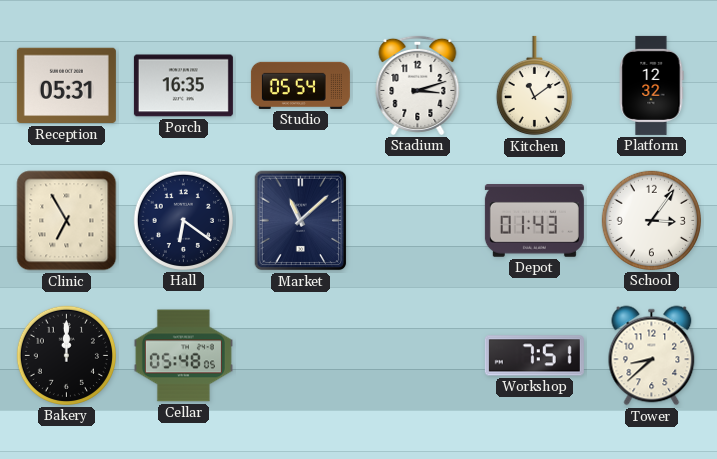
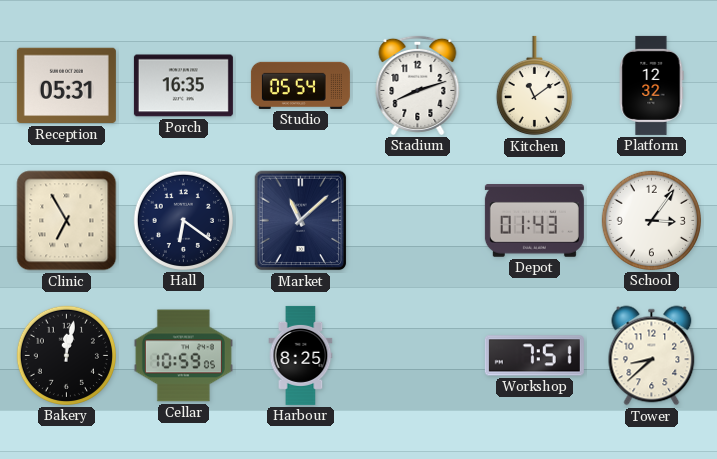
Stadium: 3:12 -> 8:12 (418, 85)
Bakery: 12:00 -> 12:02 (66, 355)
Cellar: 05:48 -> 10:59 (183, 356)
Harbour: none -> 8:25 (301, 355)
